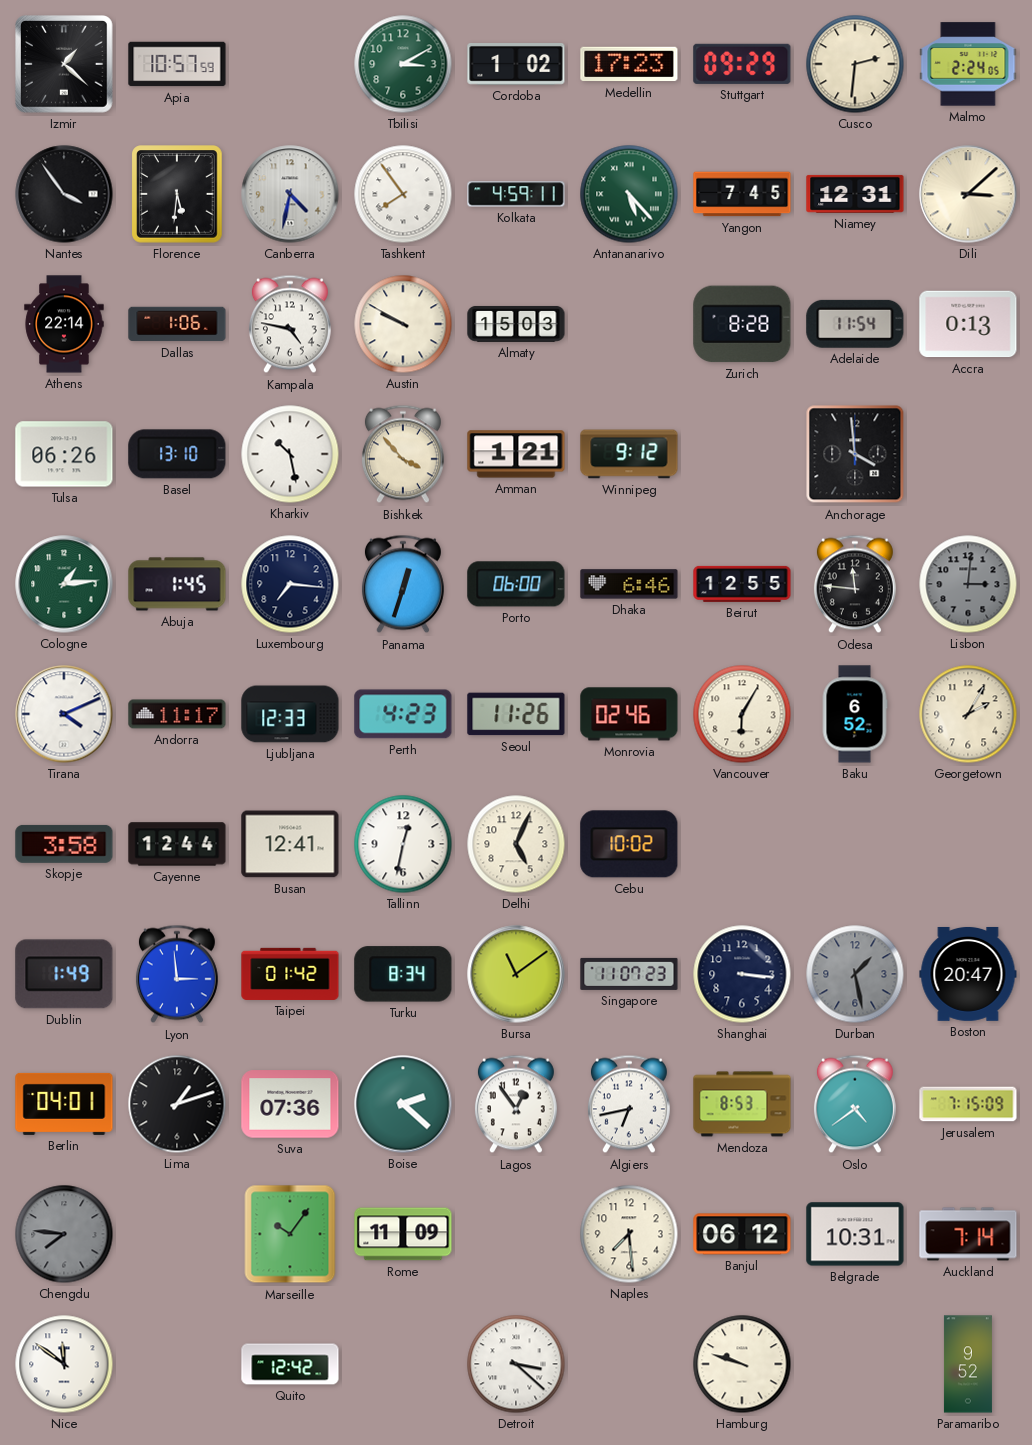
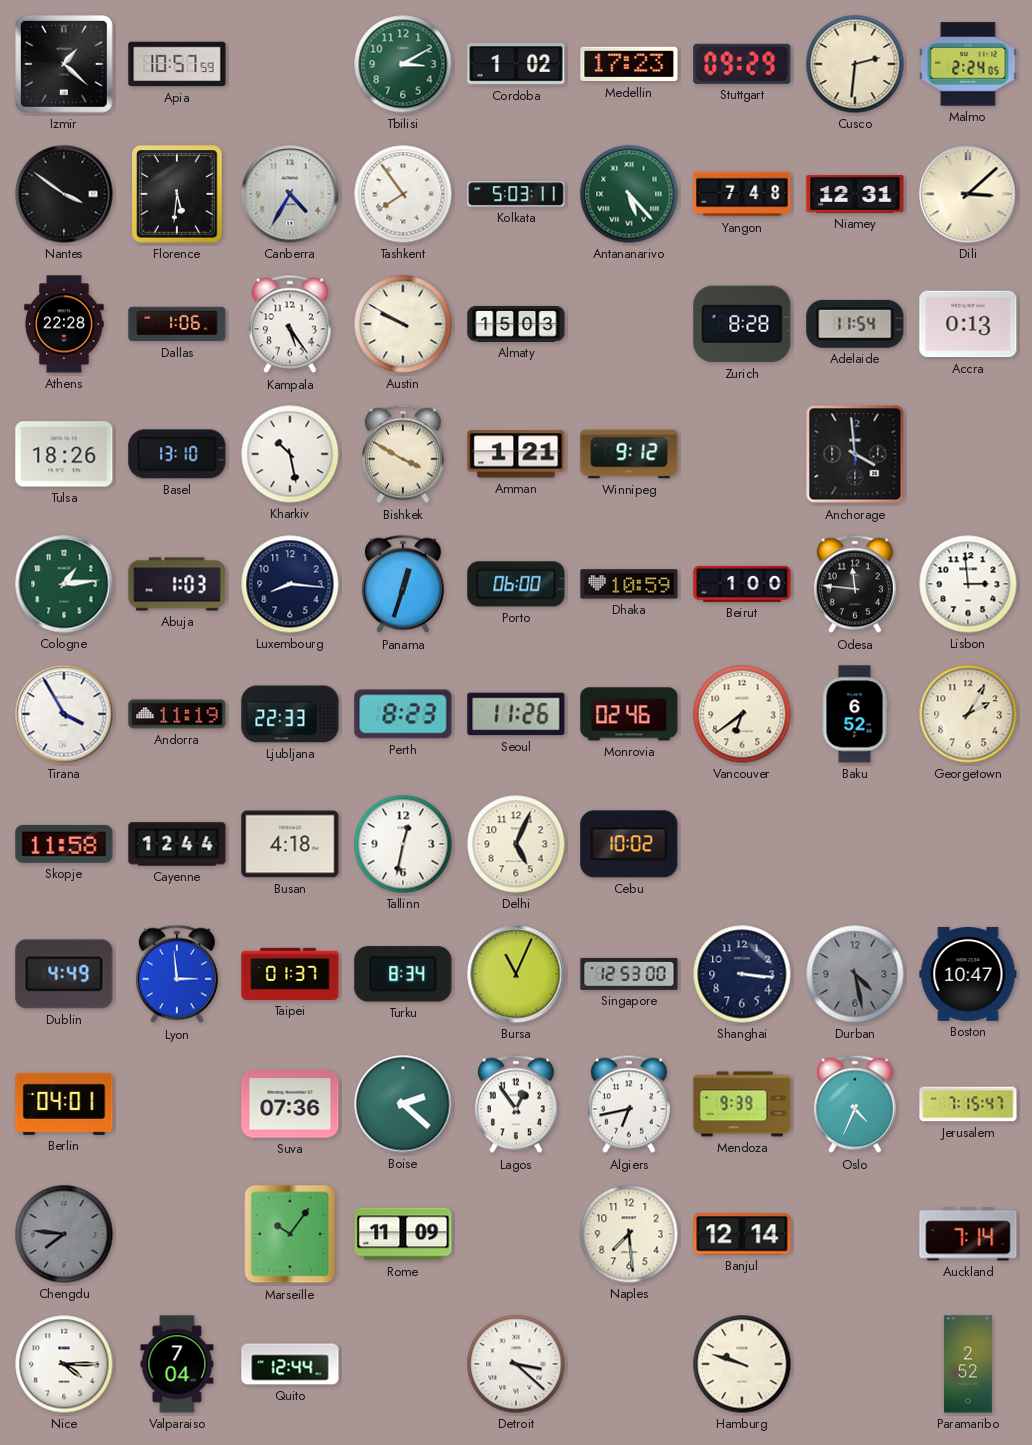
Nantes: 3:54 -> 3:51 (64, 194)
Canberra: 4:32 -> 4:35 (290, 194)
Kolkata: 4:59 -> 5:03 (516, 194)
Yangon: 7:45 -> 7:48 (742, 194)
Athens: 22:14 -> 22:28 (64, 324)
Kampala: 4:47 -> 5:24 (290, 324)
Tulsa: 06:26 -> 18:26 (64, 454)
Bishkek: 3:53 -> 3:50 (403, 454)
Abuja: 1:45 -> 1:03 (177, 584)
Luxembourg: 7:16 -> 8:16 (290, 584)
Dhaka: 6:46 -> 10:59 (629, 584)
Beirut: 12:55 -> 1:00 (742, 584)
Lisbon: 3:01 -> 2:59 (968, 584)
Lisbon dial: grey -> white (968, 584)
Tirana: 4:11 -> 3:55 (64, 714)
Andorra: 11:17 -> 11:19 (177, 714)
Ljubljana: 12:33 -> 22:33 (290, 714)
Perth: 4:23 -> 8:23 (403, 714)
Vancouver: 6:05 -> 6:39 (742, 714)
Skopje: 3:58 -> 11:58 (64, 844)
Busan: 12:41 -> 4:18 (290, 844)
Dublin: 1:49 -> 4:49 (64, 974)
Taipei: 01:42 -> 01:37 (290, 974)
Bursa: 11:09 -> 11:04 (516, 974)
Singapore: 11:07 -> 12:53 (629, 974)
Durban: 1:28 -> 4:28 (855, 974)
Boston: 20:47 -> 10:47 (968, 974)
Lima: 1:12 -> none (177, 1104)
Mendoza: 8:53 -> 9:39 (742, 1104)
Oslo: 4:39 -> 4:34 (855, 1104)
Jerusalem: 7:15:09 -> 7:15:47 (968, 1104)
Banjul: 06:12 -> 12:14 (742, 1234)
Belgrade: 10:31 -> none (855, 1234)
Nice: 11:51 -> 4:15 (64, 1364)
Valparaiso: none -> 7:04 (177, 1364)
Quito: 12:42 -> 12:44 (290, 1364)
Paramaribo: 9:52 -> 2:52 (968, 1364)
